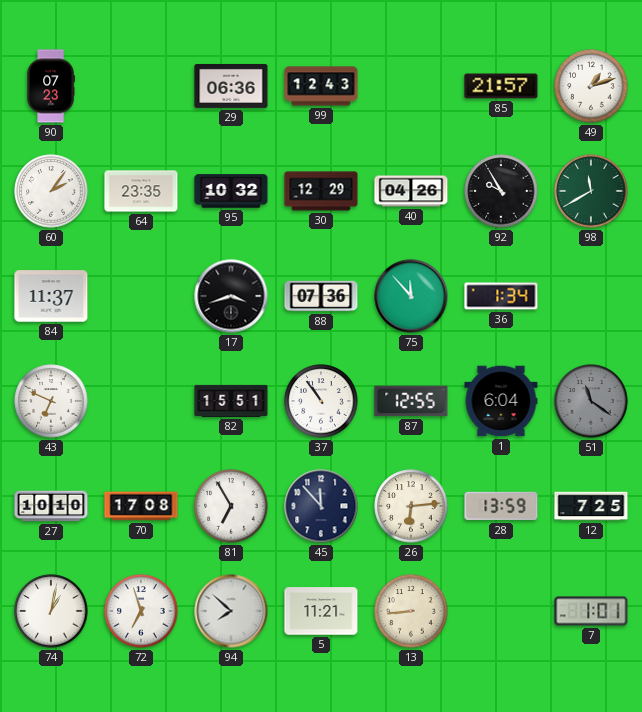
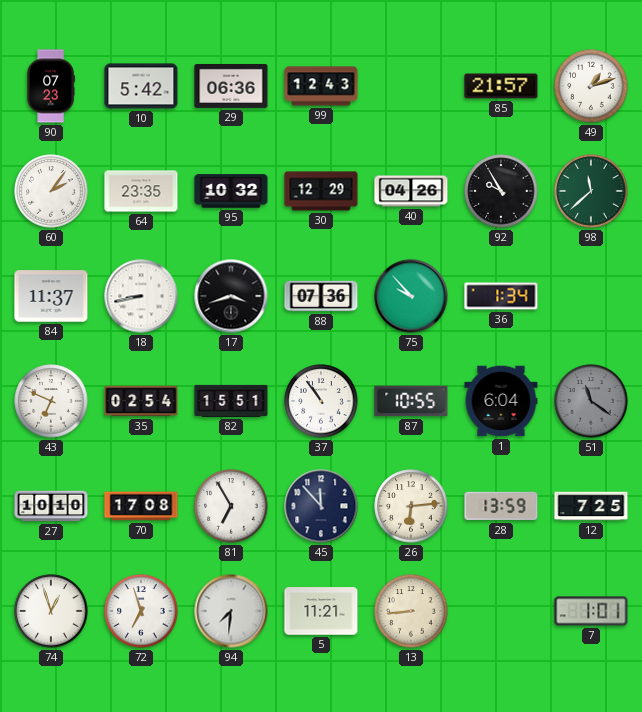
10: none -> 5:42 (141, 86)
98: 11:40 -> 11:38 (591, 191)
18: none -> 8:43 (141, 296)
75: 11:53 -> 9:53 (411, 296)
35: none -> 02:54 (141, 401)
87: 12:55 -> 10:55 (411, 401)
74: 1:02 -> 12:57 (51, 611)
94: 7:52 -> 7:31 (231, 611)
